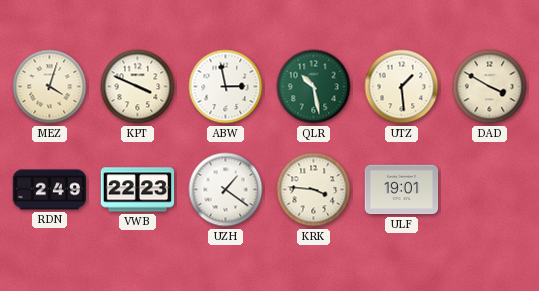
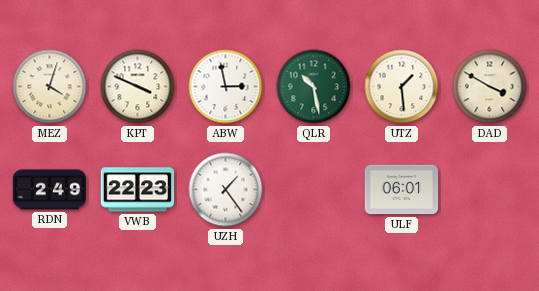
UZH: 1:21 -> 1:24 (226, 190)
KRK: 3:46 -> none (314, 190)
ULF: 19:01 -> 06:01 (402, 190)
